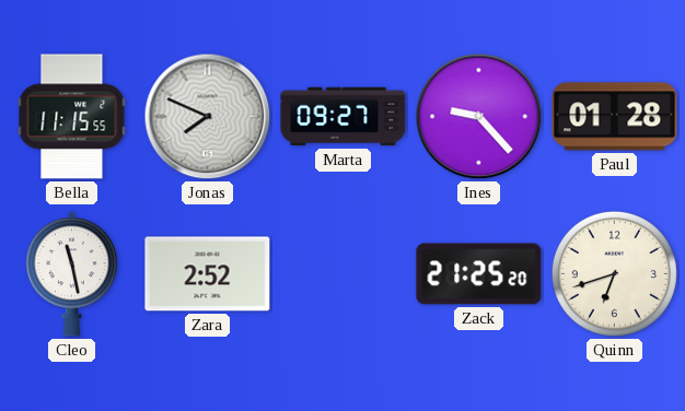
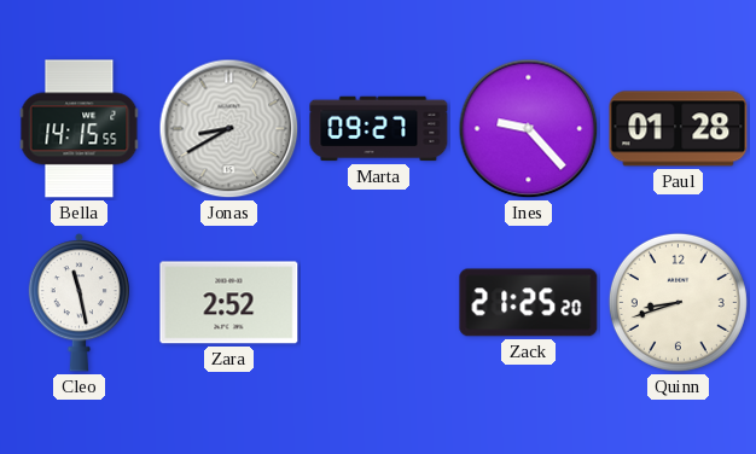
Bella: 11:15 -> 14:15 (80, 129)
Jonas: 7:49 -> 8:40 (229, 129)
Quinn: 6:42 -> 8:42 (678, 302)
